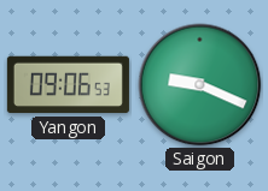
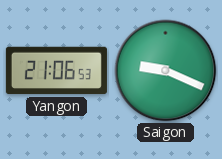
Yangon: 09:06 -> 21:06 (56, 71)
